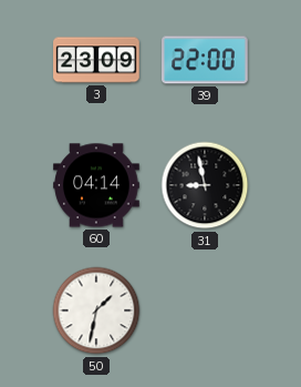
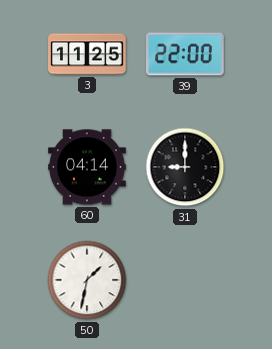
3: 23:09 -> 11:25 (87, 54)
31: 8:58 -> 9:00 (185, 167)
